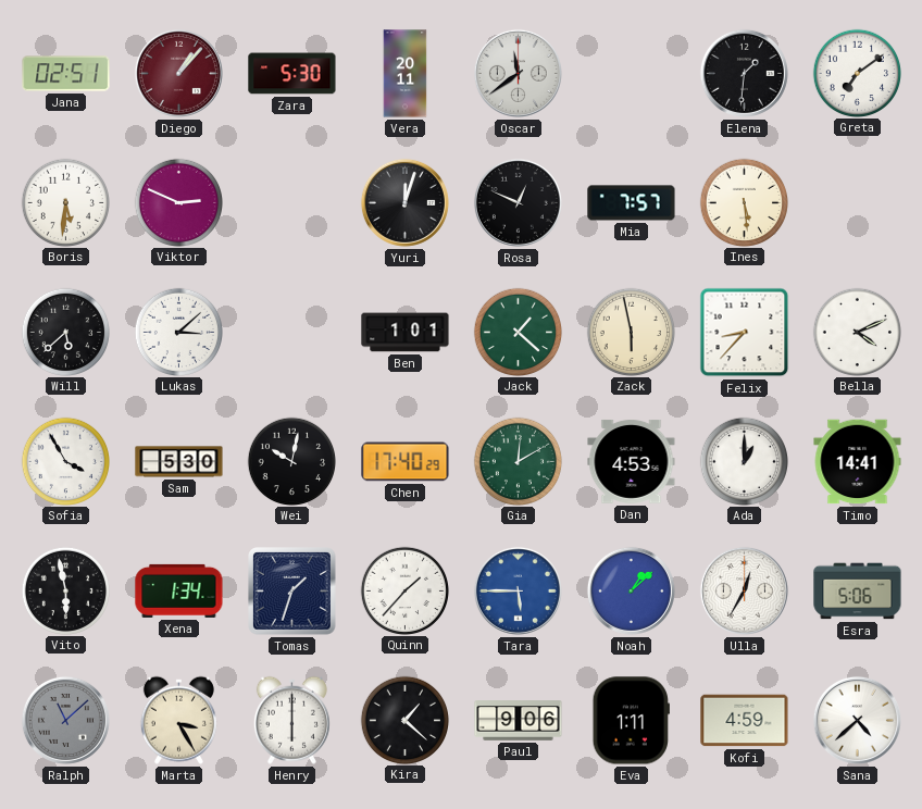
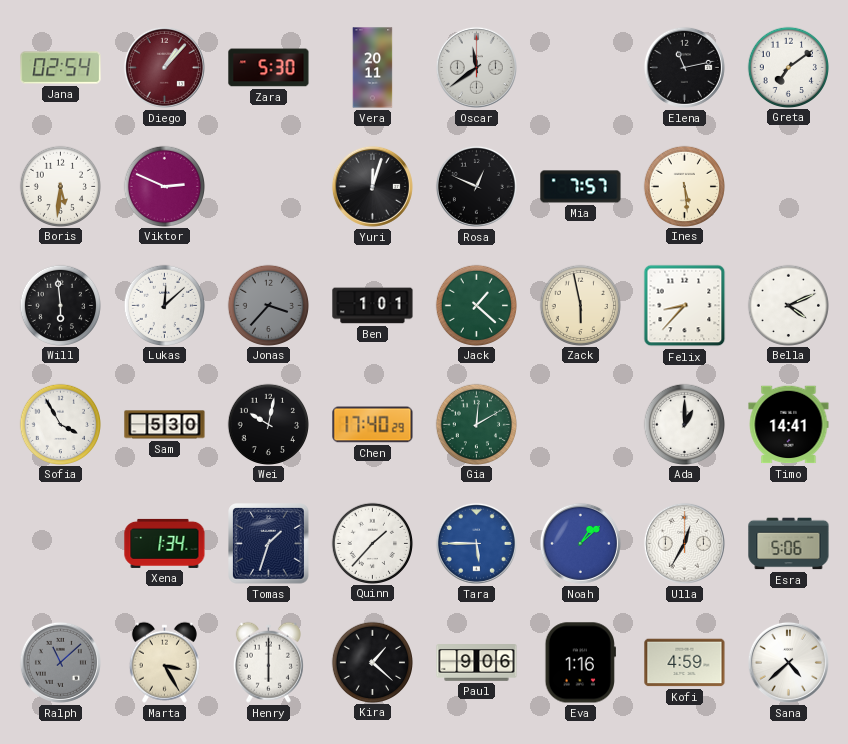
Jana: 02:51 -> 02:54 (61, 68)
Elena: 1:31 -> 11:13 (684, 67)
Will: 5:38 -> 5:59 (60, 305)
Lukas: 3:08 -> 12:08 (164, 305)
Jonas: none -> 3:37 (268, 305)
Dan: 4:53 -> none (632, 461)
Vito: 5:58 -> none (65, 590)
Eva: 1:11 -> 1:16 (580, 663)
